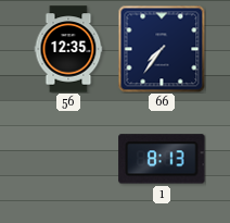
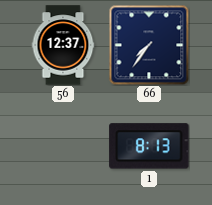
56: 12:35 -> 12:37 (63, 45)
